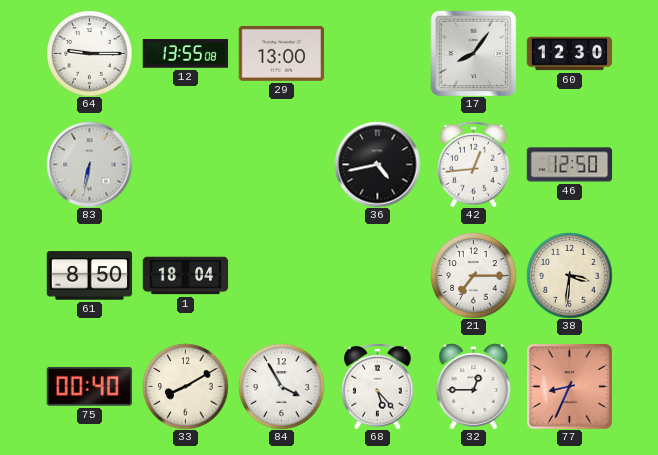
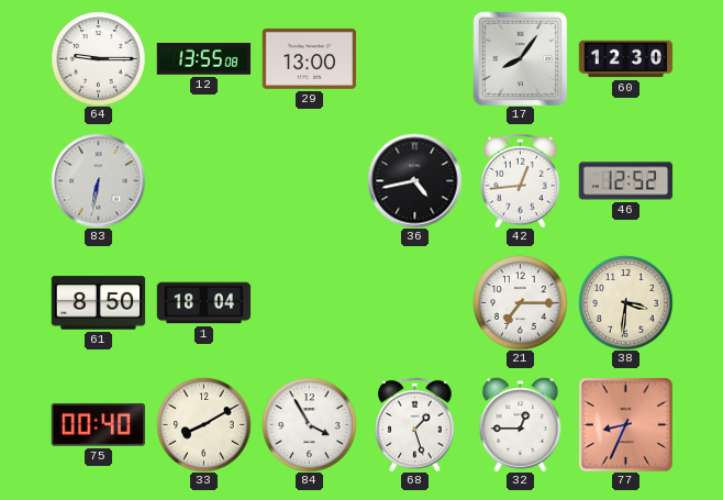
46: 12:50 -> 12:52 (625, 181)
68: 5:23 -> 1:27 (415, 424)
